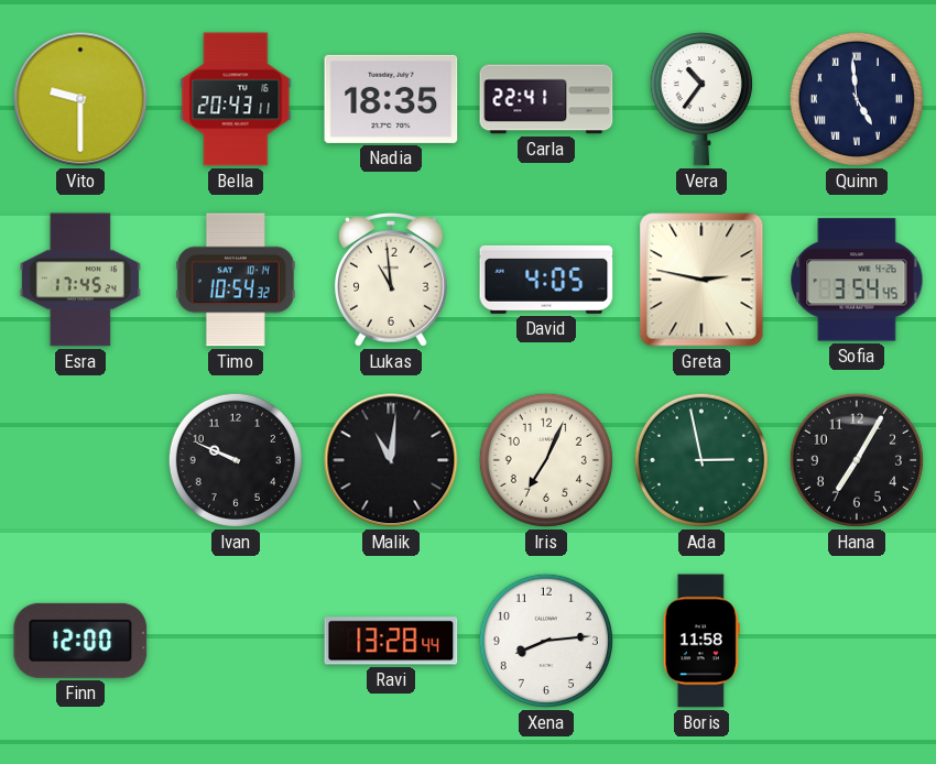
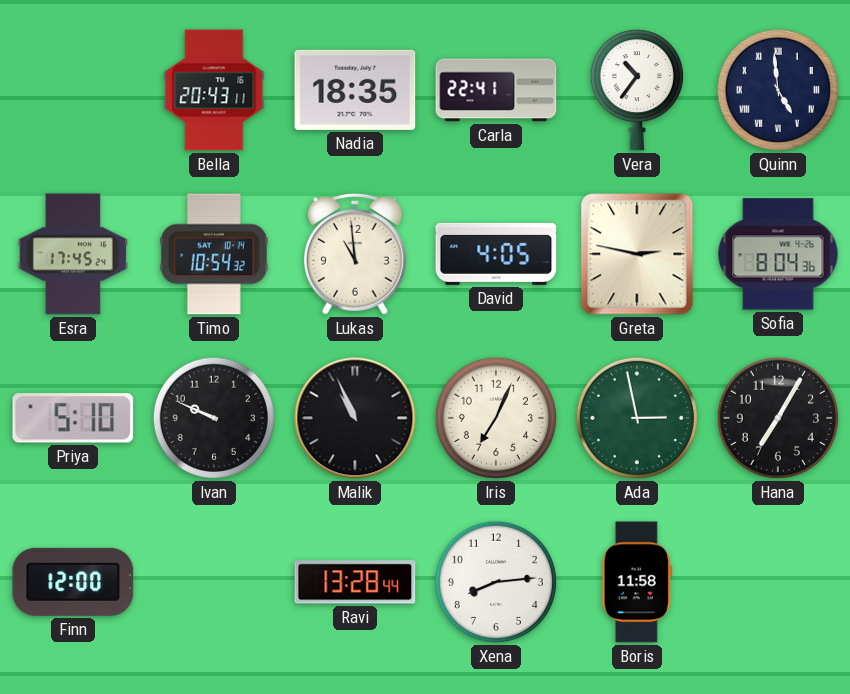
Vito: 9:30 -> none (80, 99)
Sofia: 3:54 -> 8:04 (778, 254)
Priya: none -> 5:10 (73, 418)
Malik: 11:01 -> 10:56 (355, 418)
